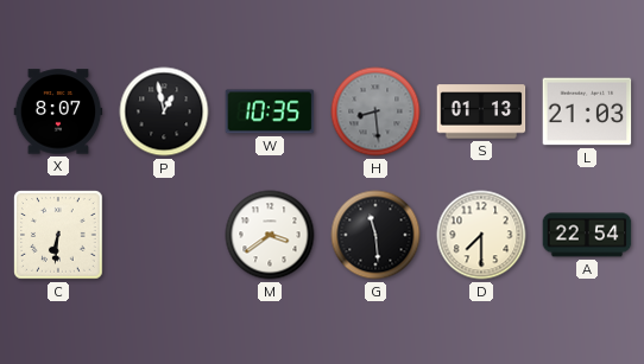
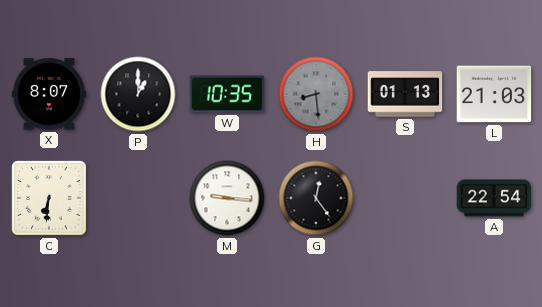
P: 12:58 -> 1:00 (138, 94)
M: 3:39 -> 9:16 (227, 198)
G: 11:29 -> 12:24 (316, 198)
D: 7:30 -> none (481, 235)
